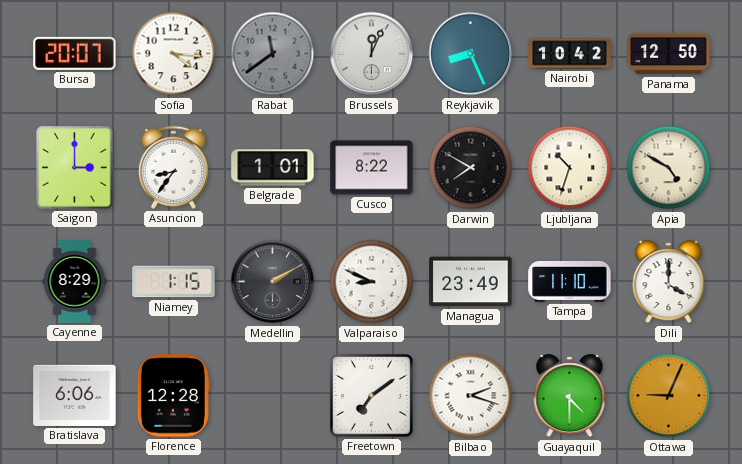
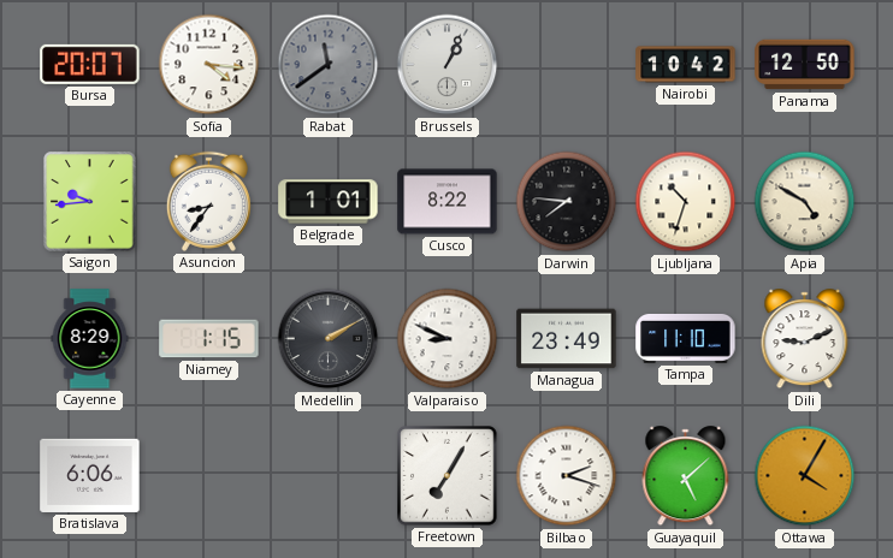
Brussels: 12:04 -> 1:04 (448, 65)
Reykjavik: 8:26 -> none (471, 54)
Saigon: 3:00 -> 9:44 (90, 202)
Darwin: 7:50 -> 7:46 (567, 202)
Dili: 4:00 -> 9:11 (805, 339)
Florence: 12:28 -> none (173, 396)
Freetown: 7:09 -> 7:05 (448, 476)
Guayaquil: 4:30 -> 5:08 (686, 476)
Ottawa: 9:04 -> 4:05 (805, 476)
